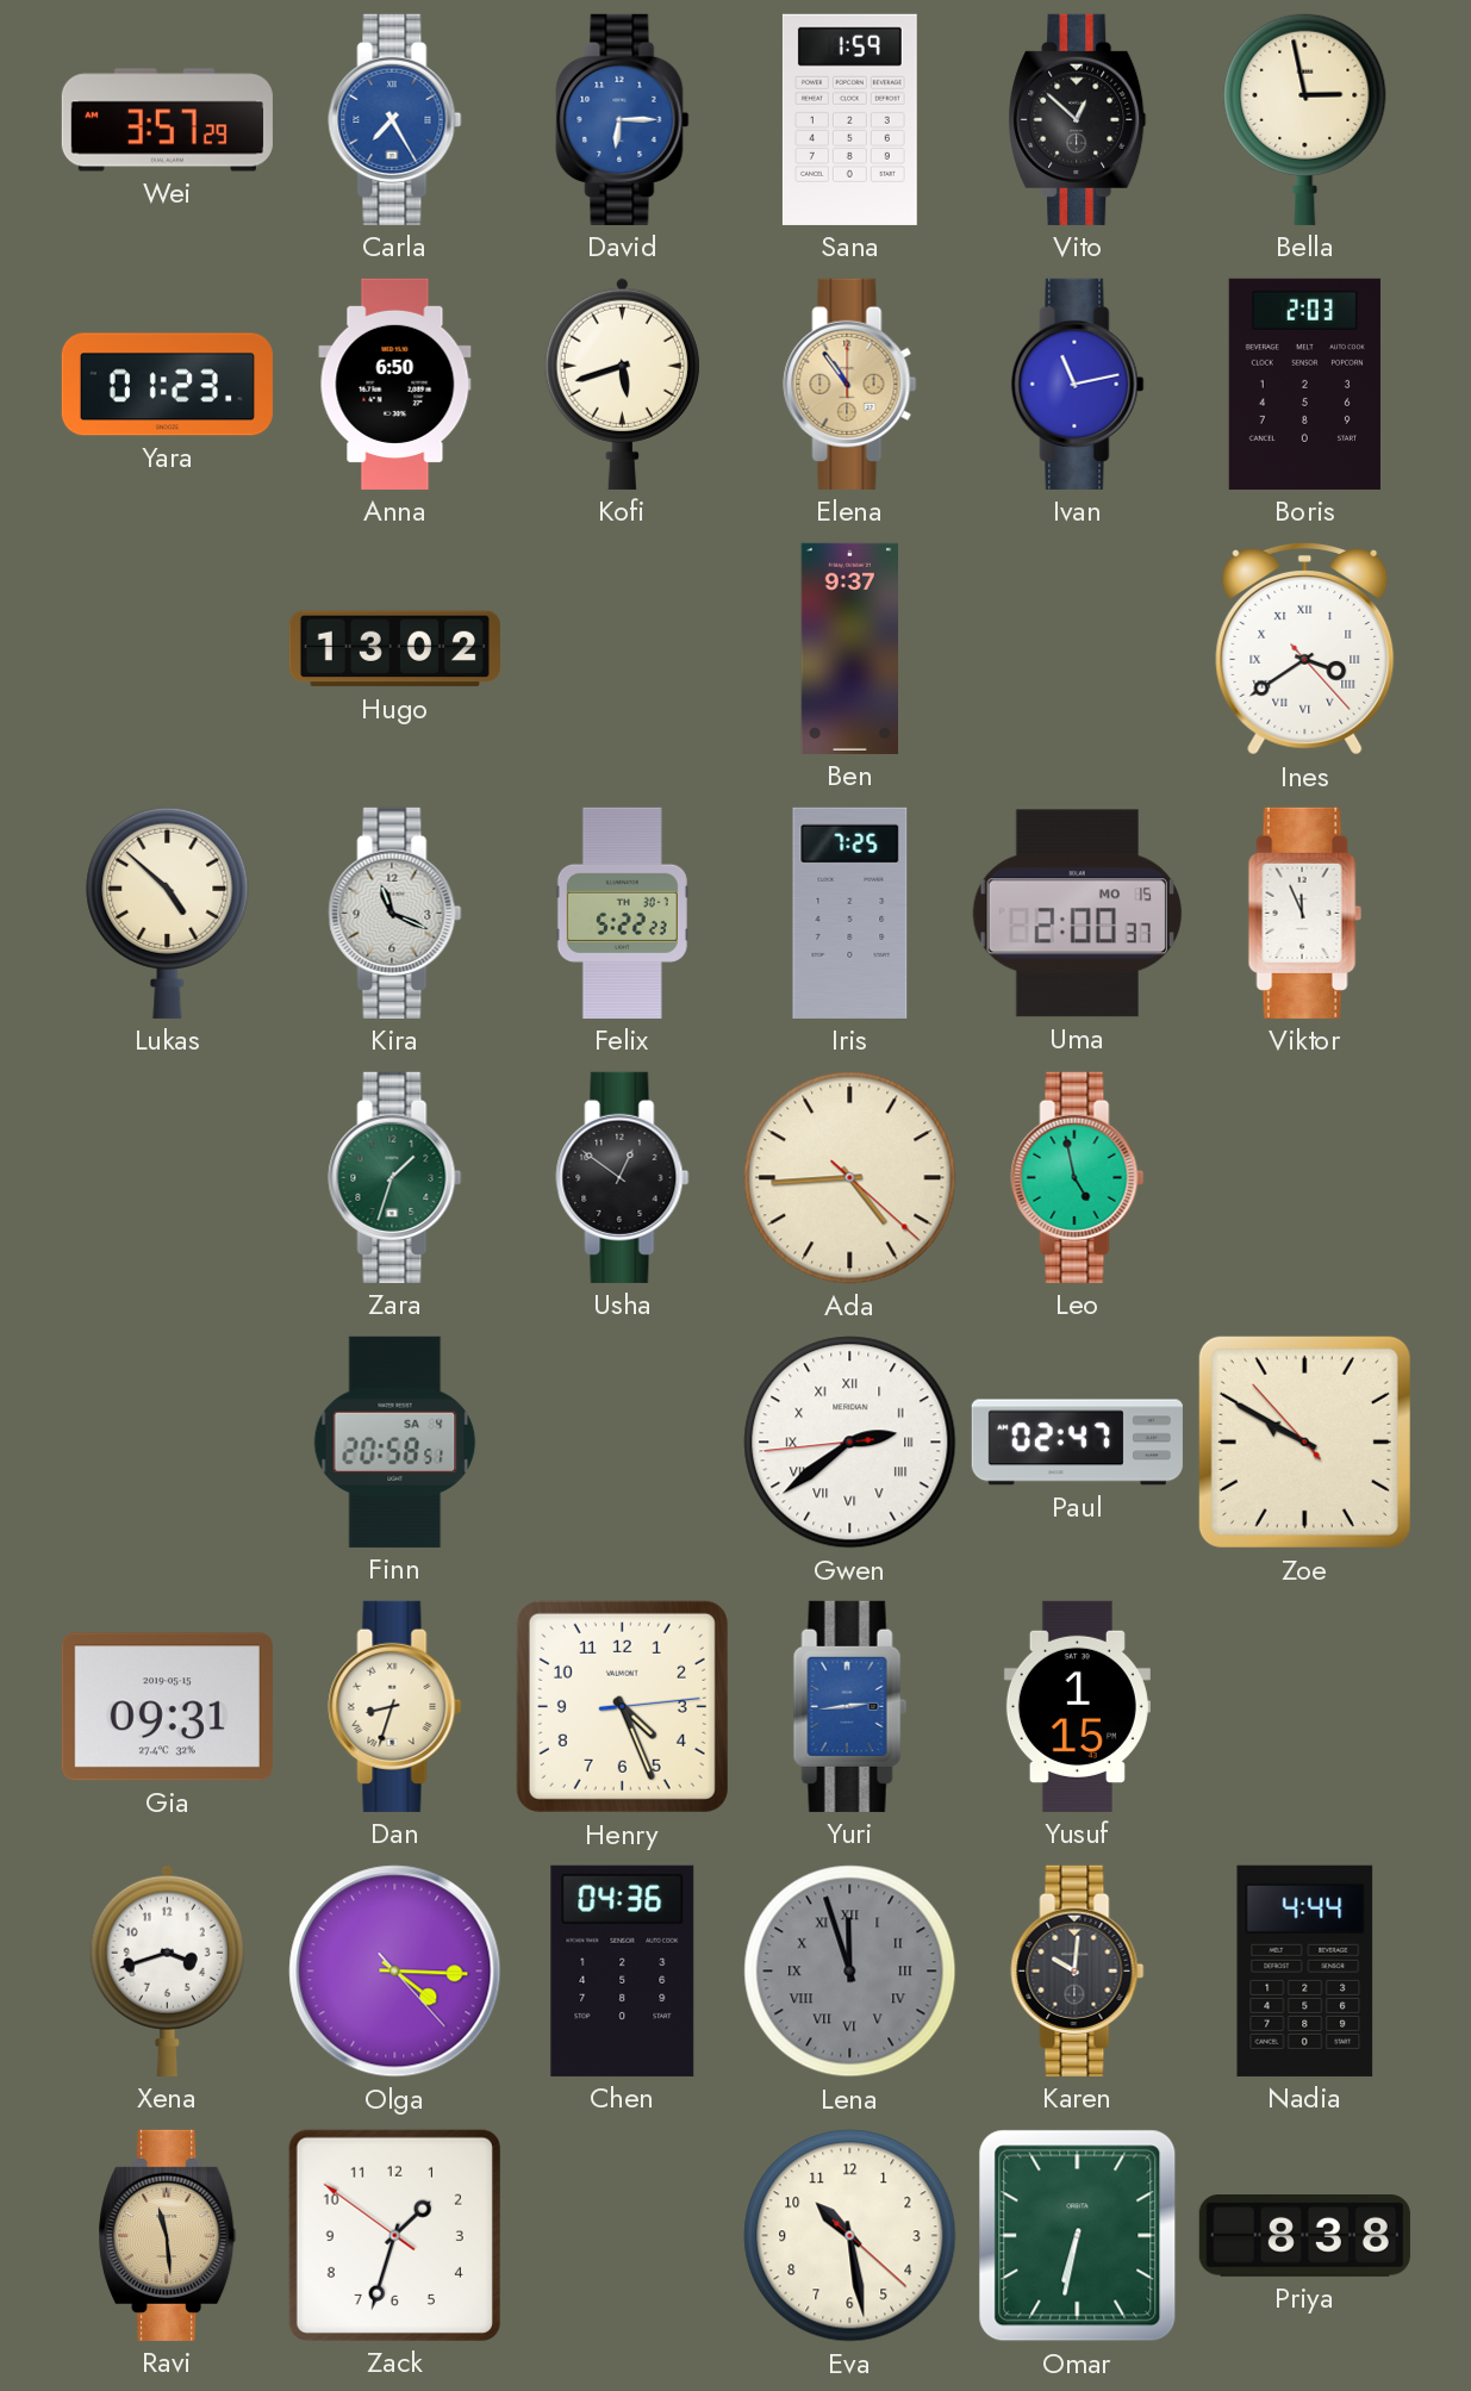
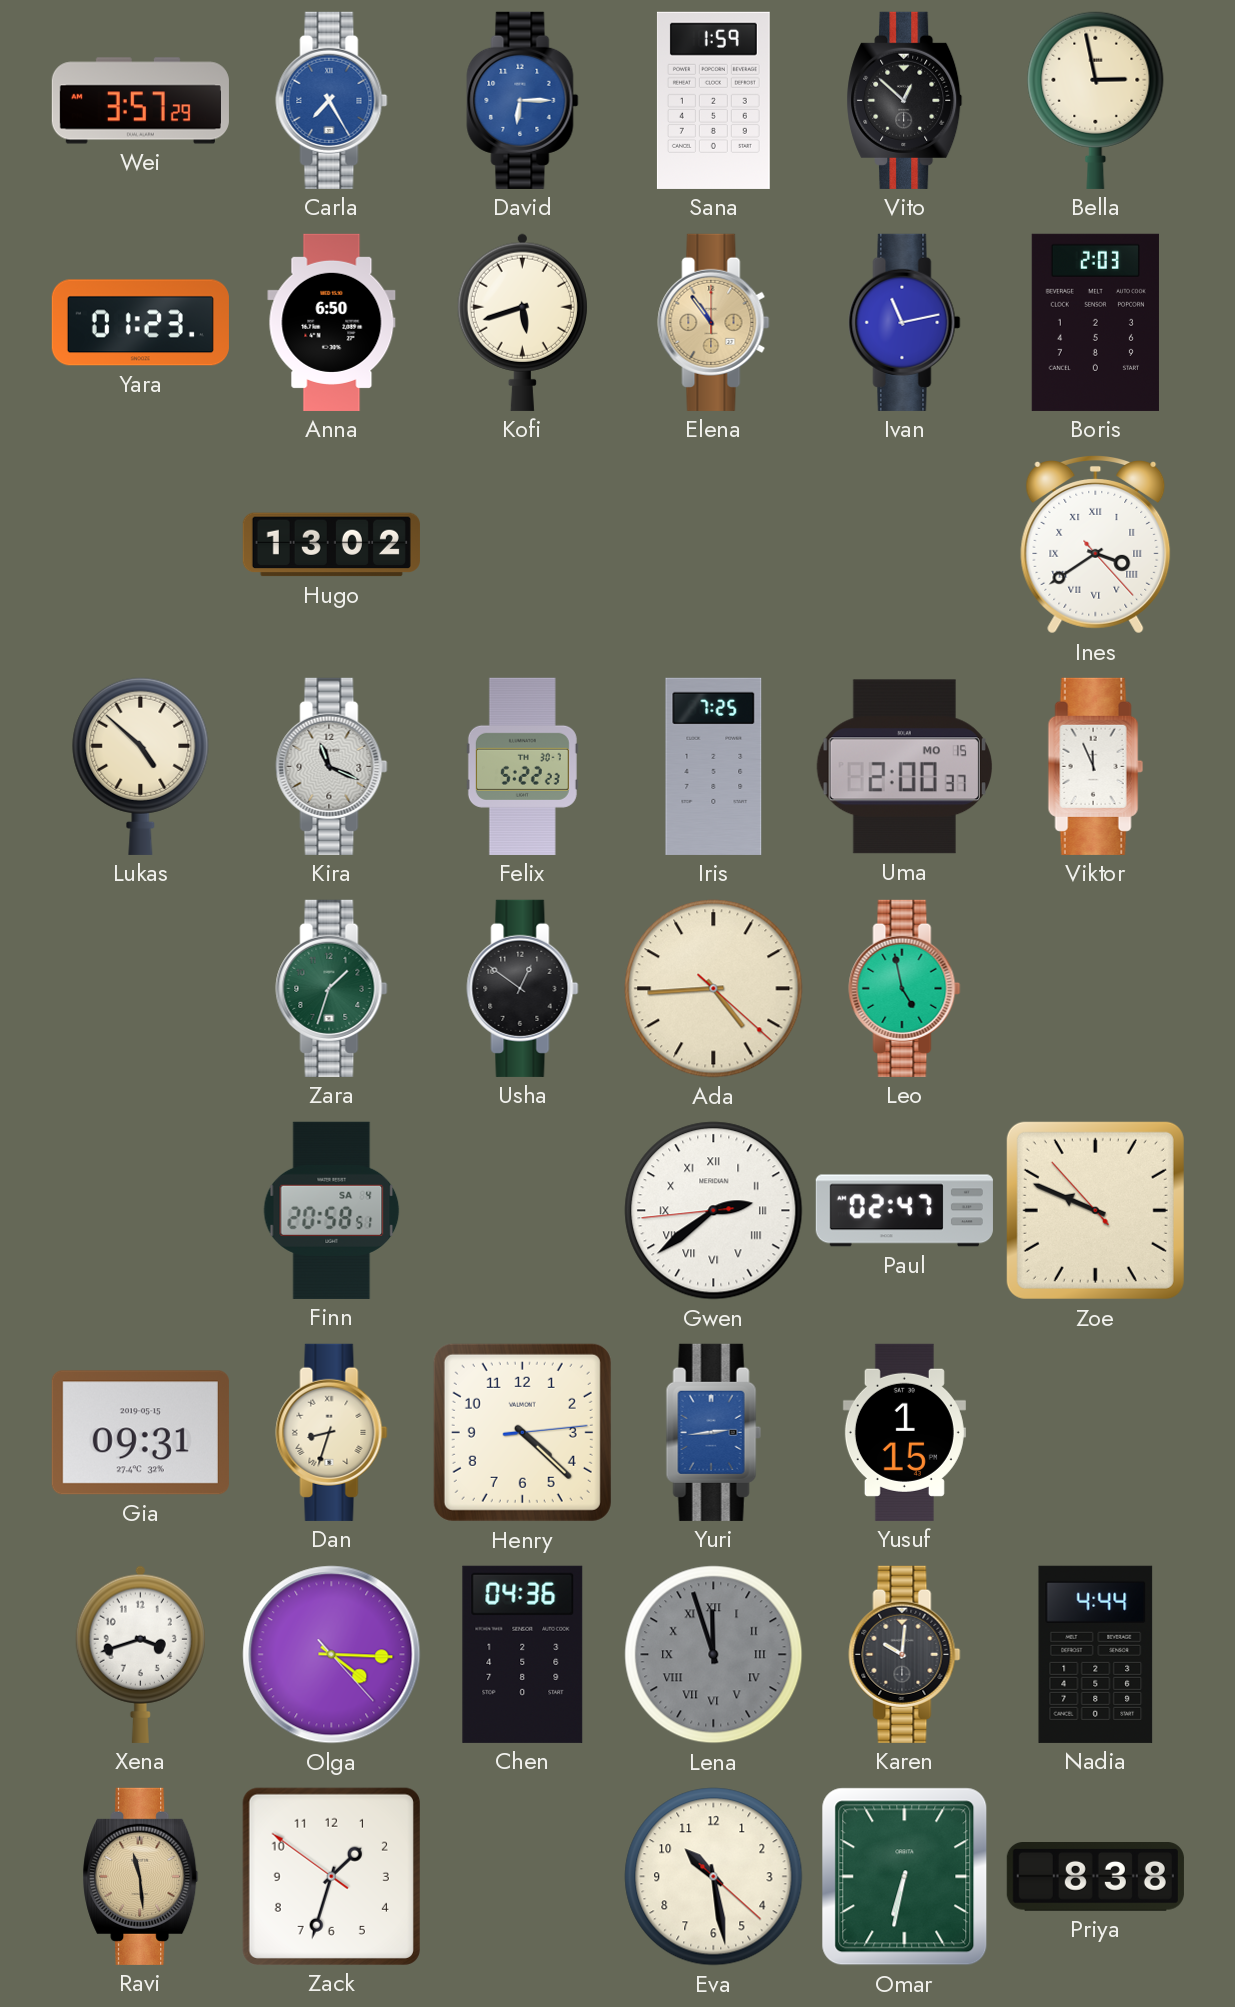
Ben: 9:37 -> none (849, 648)
Zoe: 9:49 -> 9:48 (1095, 1210)
Henry: 4:26 -> 4:22 (522, 1432)
